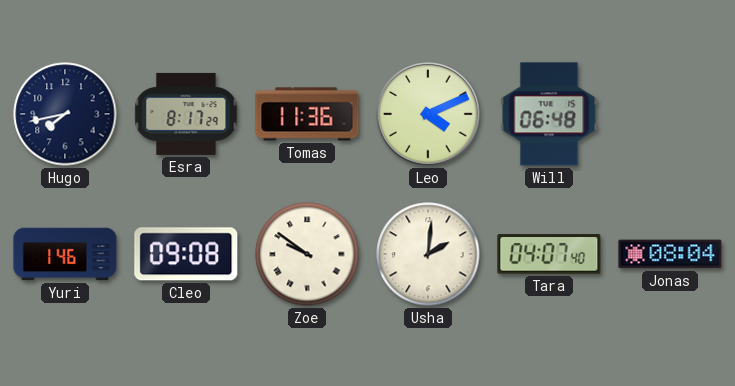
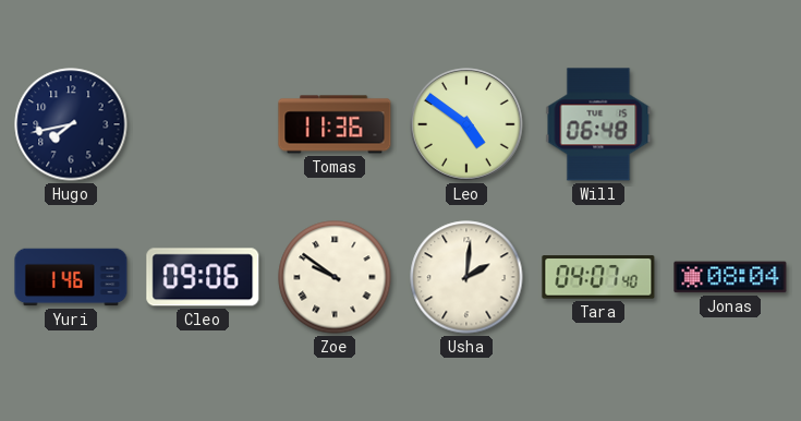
Esra: 8:17 -> none (186, 114)
Leo: 4:11 -> 4:51 (468, 125)
Cleo: 09:08 -> 09:06 (203, 277)
